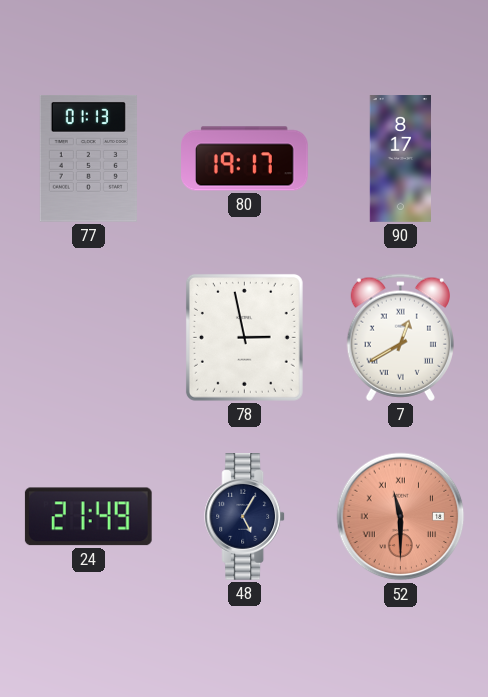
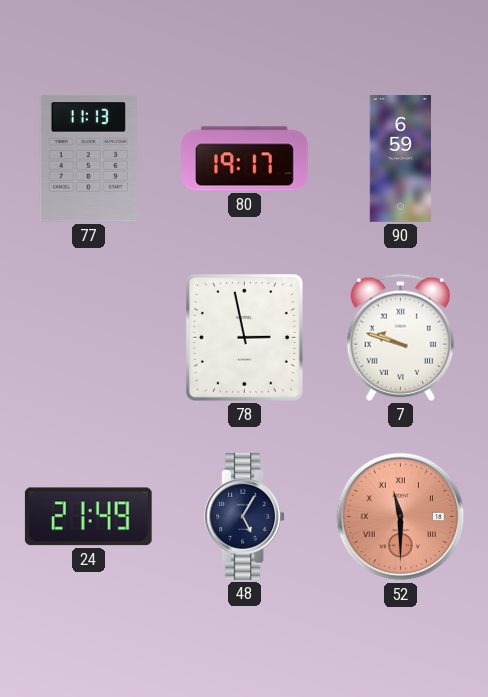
77: 01:13 -> 11:13 (88, 159)
90: 8:17 -> 6:59 (401, 159)
7: 12:40 -> 9:48 (400, 337)
